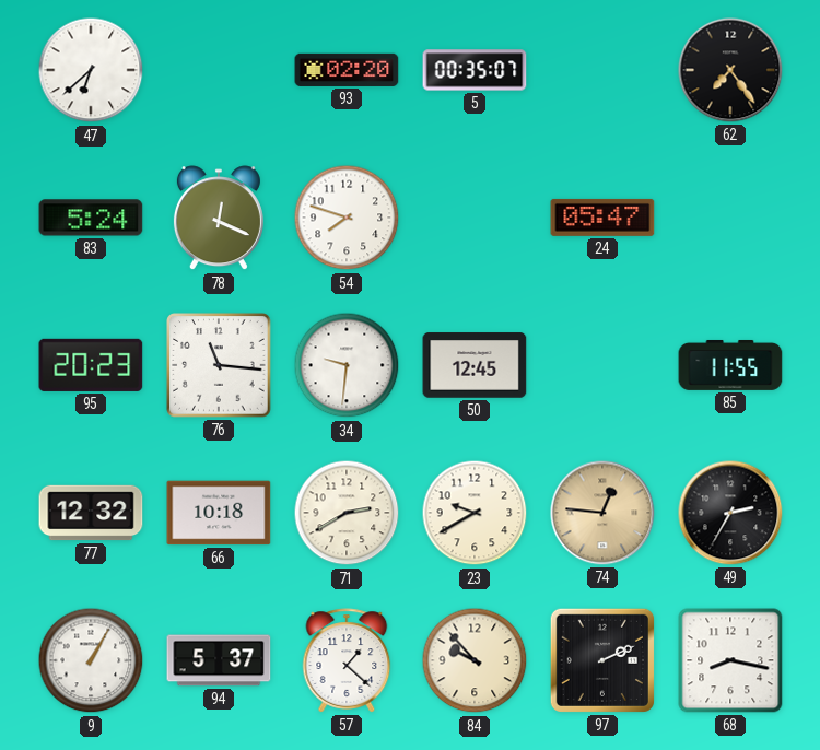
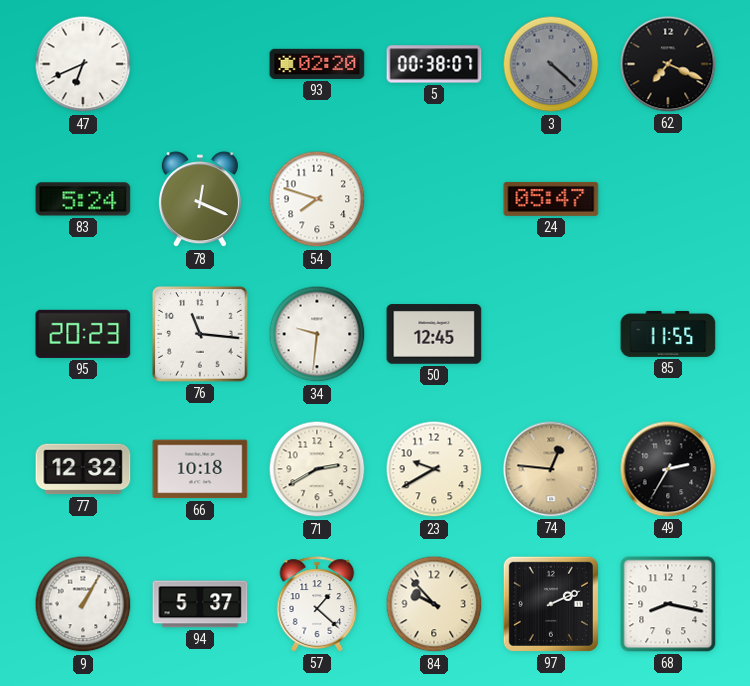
47: 6:38 -> 6:41 (83, 64)
5: 00:35 -> 00:38 (434, 64)
3: none -> 4:22 (551, 64)
62: 7:24 -> 7:19 (668, 64)
